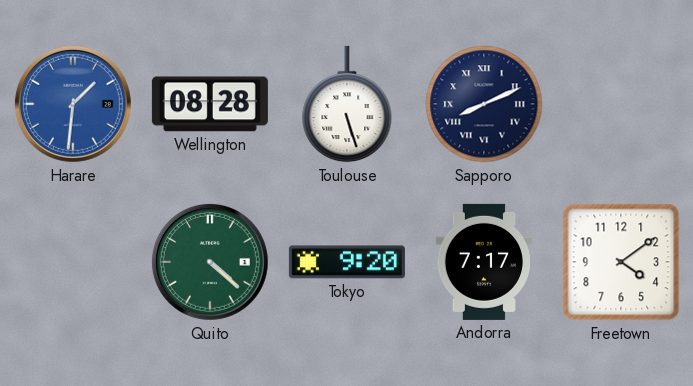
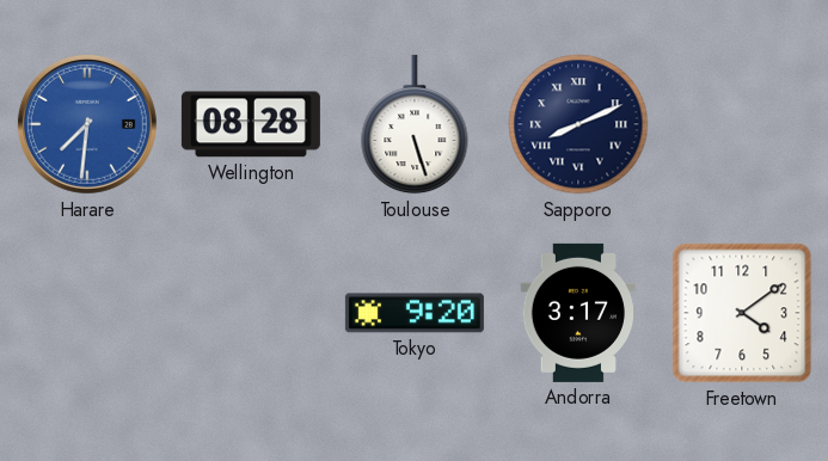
Harare: 1:31 -> 7:31 (87, 124)
Quito: 4:22 -> none (210, 262)
Andorra: 7:17 -> 3:17 (577, 313)
